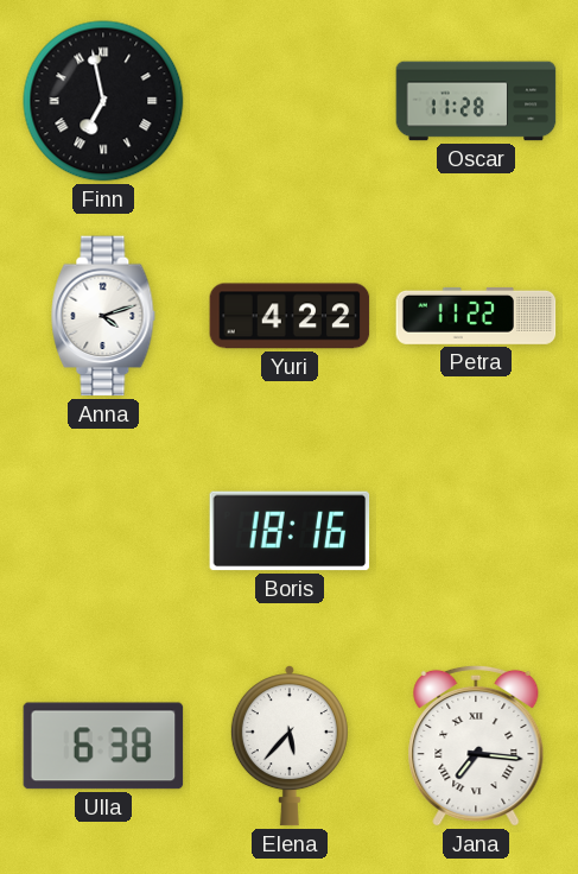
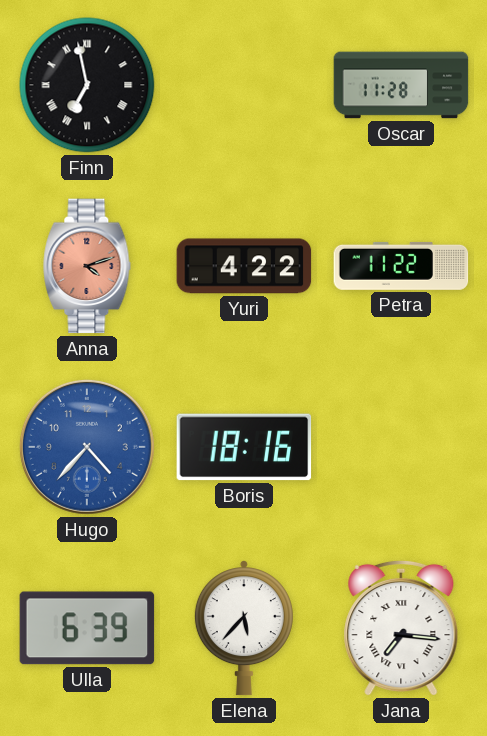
Anna dial: white -> salmon (87, 266)
Hugo: none -> 4:37 (87, 447)
Ulla: 6:38 -> 6:39 (87, 628)
